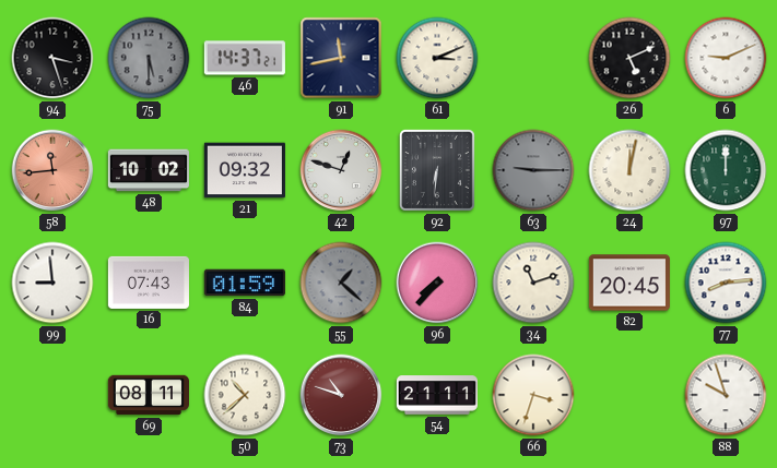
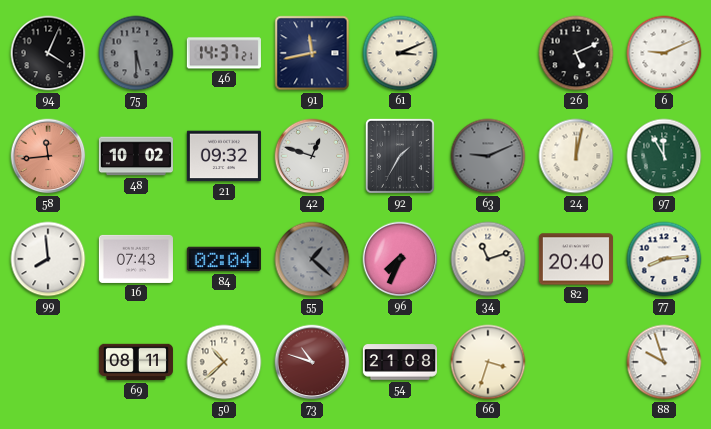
94: 3:27 -> 4:04 (48, 53)
92: 6:31 -> 1:35 (400, 156)
63: 9:15 -> 9:11 (488, 156)
97: 12:00 -> 11:55 (664, 156)
99: 8:59 -> 7:59 (48, 259)
84: 01:59 -> 02:04 (224, 259)
96: 7:37 -> 7:34 (400, 259)
82: 20:45 -> 20:40 (576, 259)
54: 21:11 -> 21:08 (400, 362)
